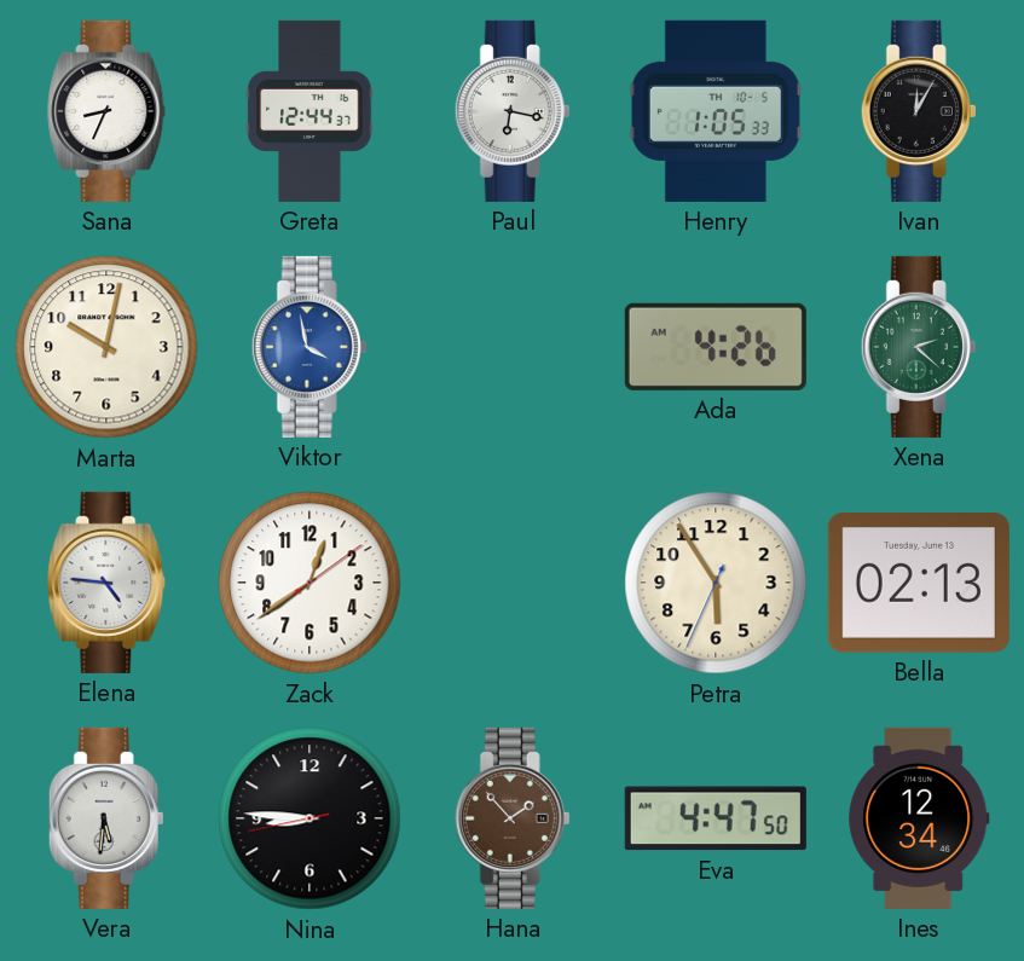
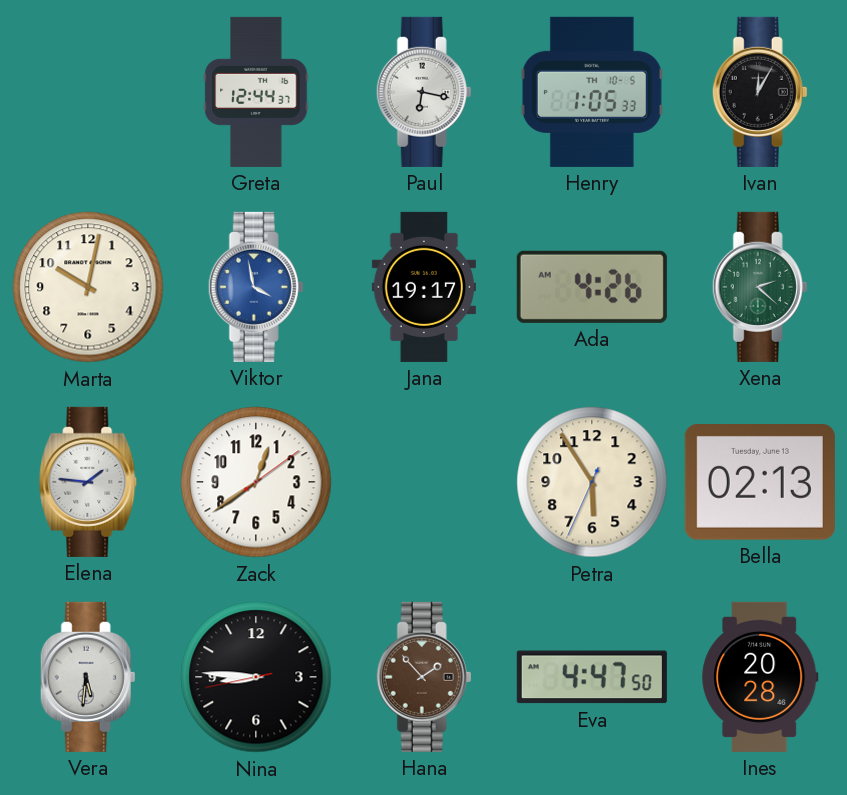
Sana: 8:34 -> none (106, 111)
Jana: none -> 19:17 (424, 287)
Elena: 4:46 -> 1:46 (88, 482)
Ines: 12:34 -> 20:28 (760, 677)
